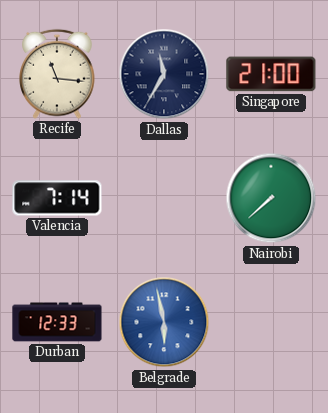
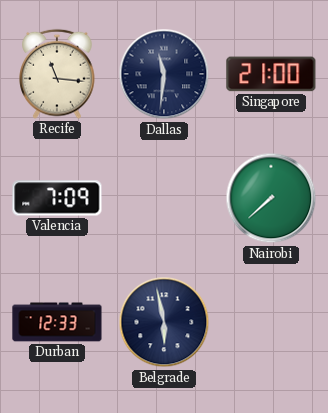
Dallas: 11:35 -> 11:31 (164, 74)
Valencia: 7:14 -> 7:09 (57, 198)
Belgrade dial: blue -> navy (164, 322)
